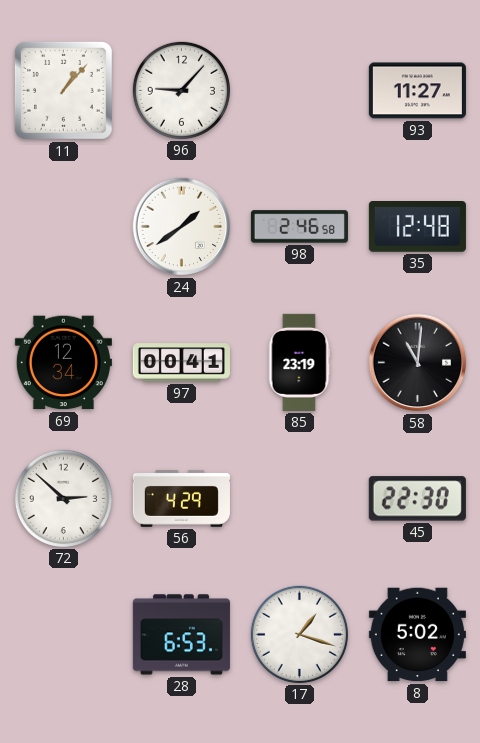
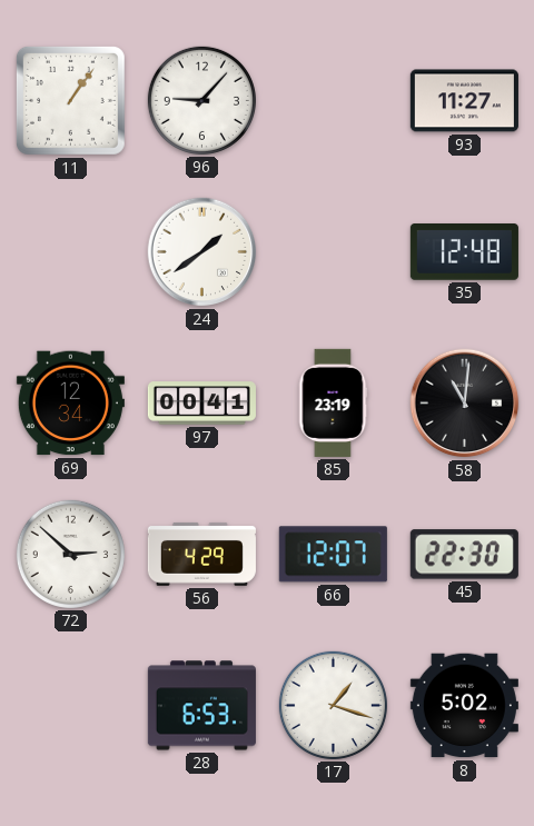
11: 1:07 -> 1:06 (70, 100)
98: 2:46 -> none (299, 227)
66: none -> 12:07 (333, 555)
